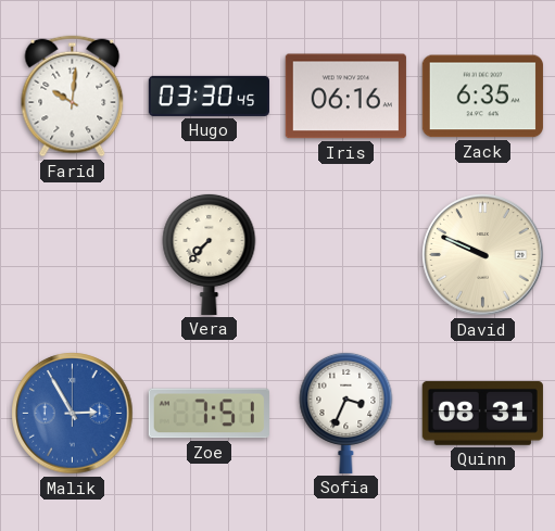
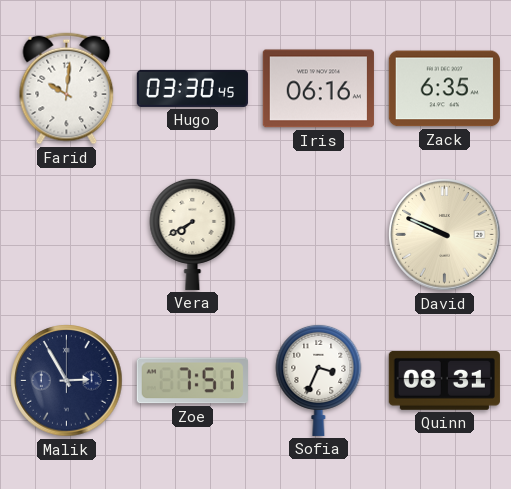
Vera: 7:37 -> 7:40 (193, 234)
Malik dial: blue -> navy (67, 381)
